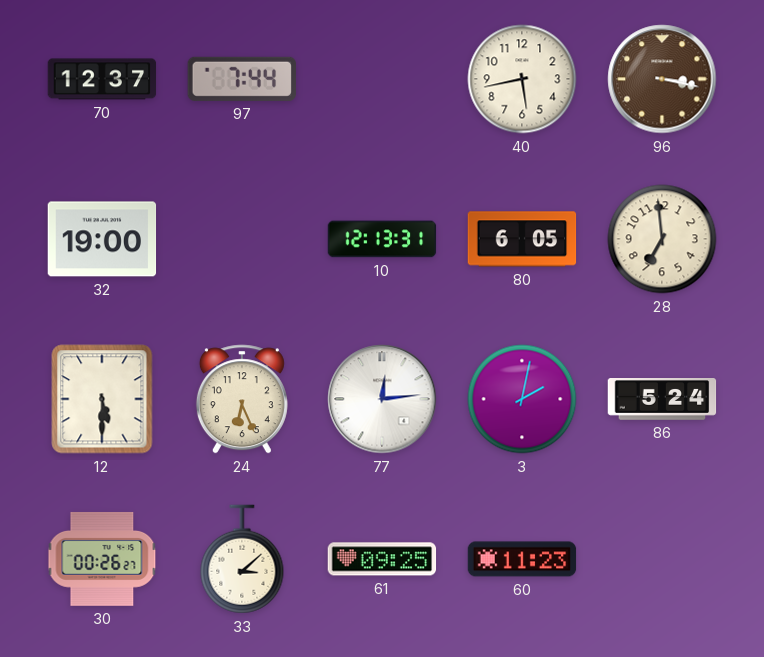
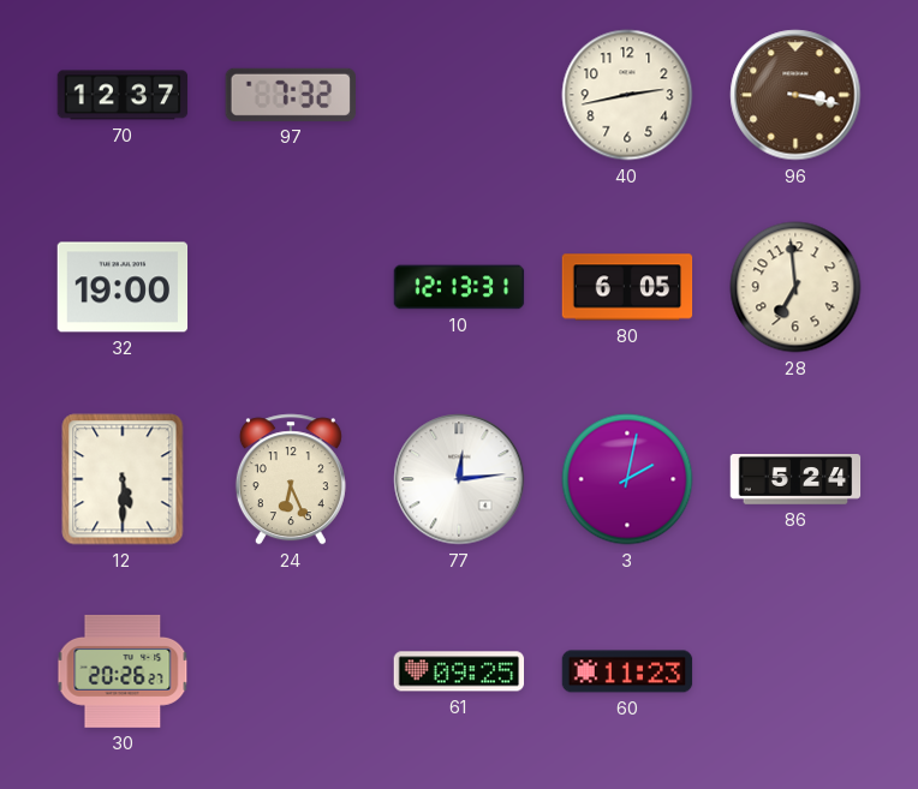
97: 7:44 -> 7:32 (291, 95)
40: 5:43 -> 2:43 (627, 95)
30: 00:26 -> 20:26 (123, 671)
33: 3:08 -> none (242, 559)
